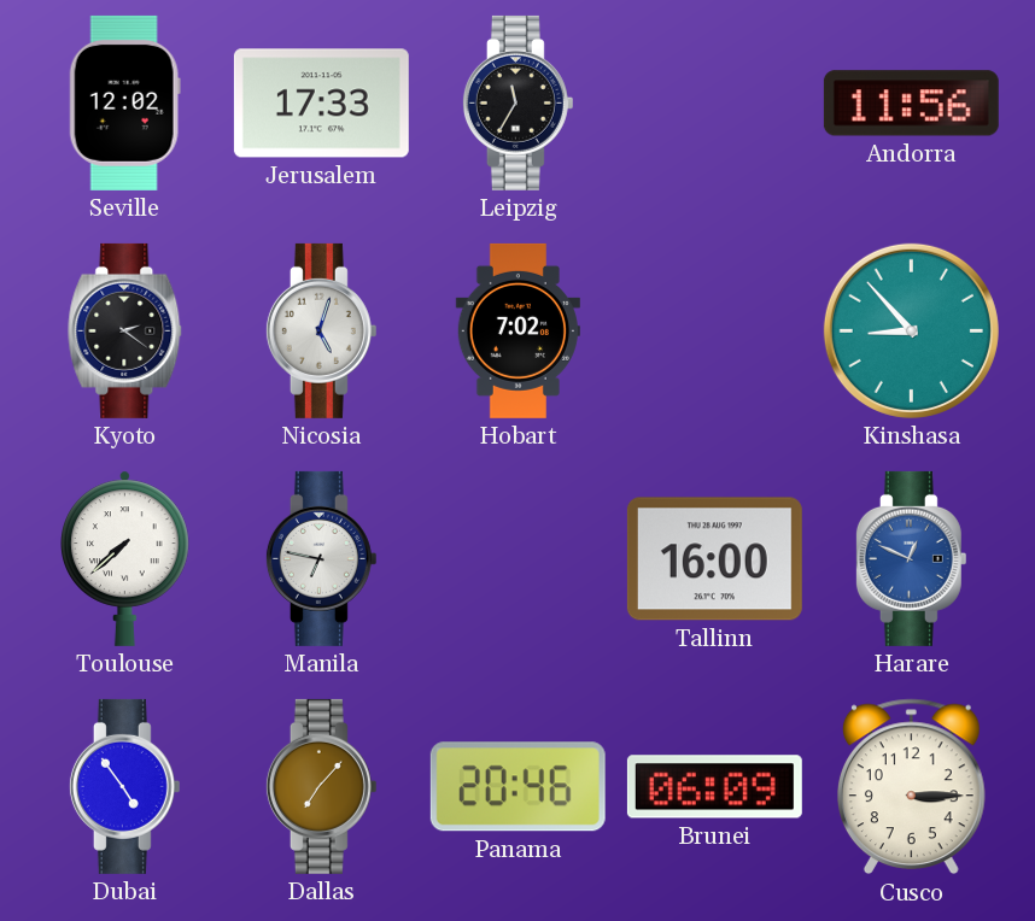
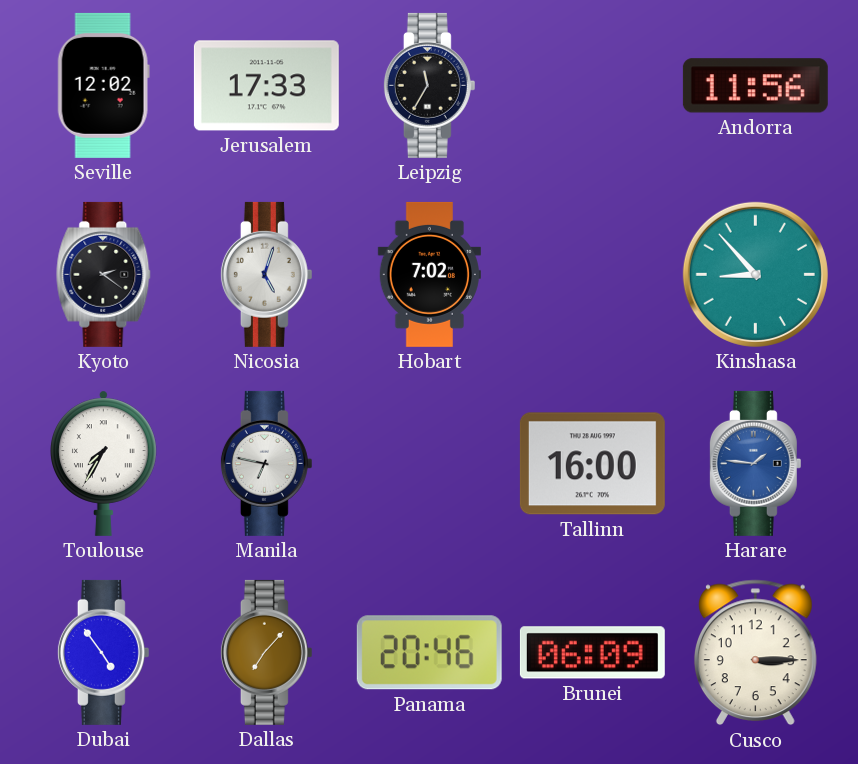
Toulouse: 7:38 -> 7:35 (104, 463)
Harare: 12:49 -> 1:46 (755, 463)
